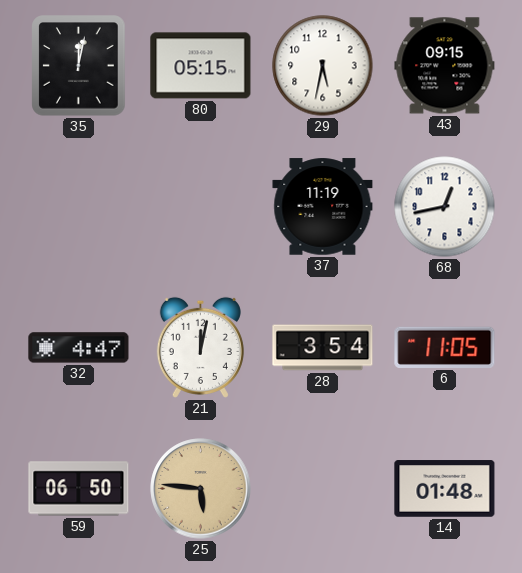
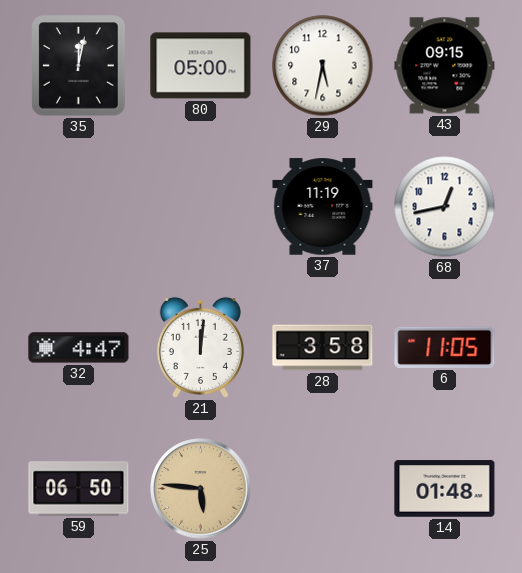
80: 05:15 -> 05:00 (201, 66)
21: 12:02 -> 12:01 (200, 347)
28: 3:54 -> 3:58 (323, 348)
